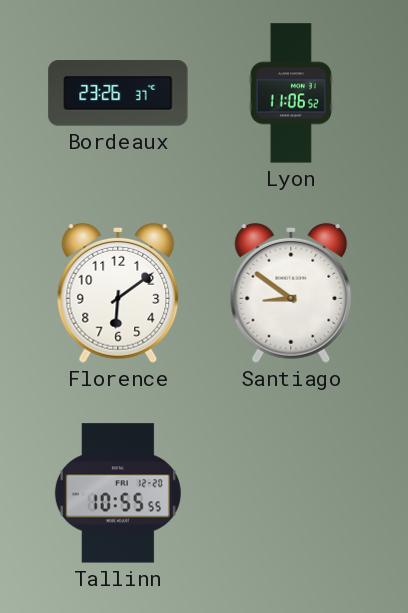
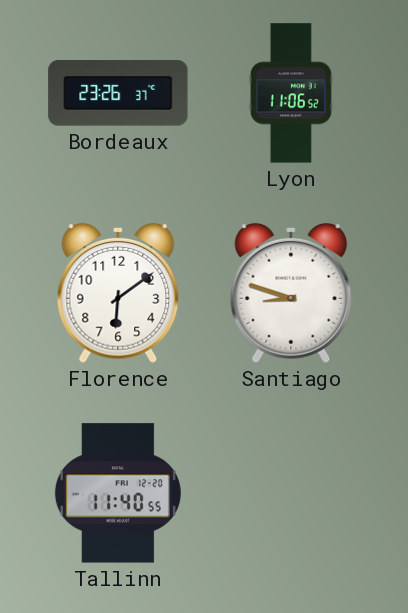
Santiago: 8:51 -> 8:48 (291, 293)
Tallinn: 10:55 -> 11:40 (118, 493)
